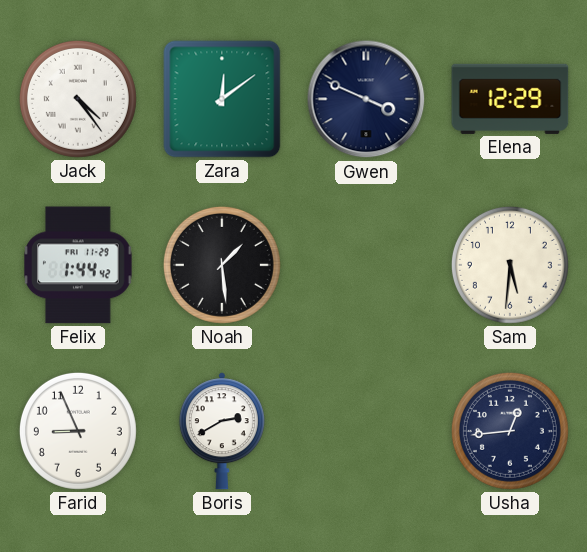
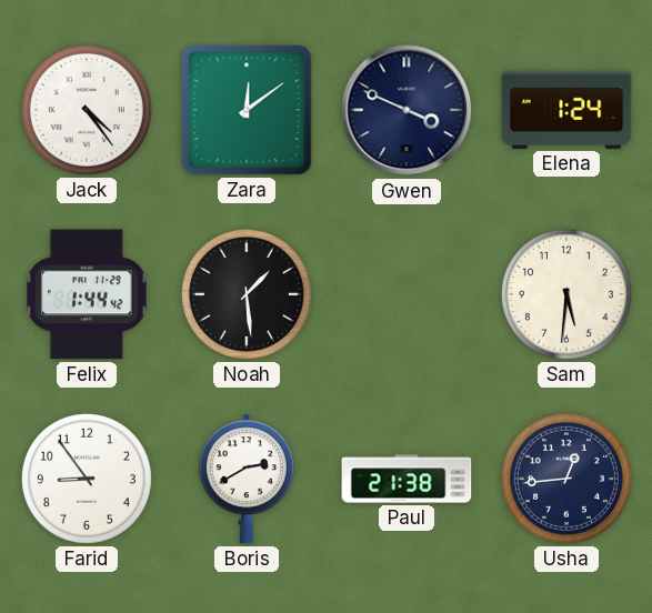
Elena: 12:29 -> 1:24 (566, 110)
Farid: 8:56 -> 8:54 (87, 479)
Paul: none -> 21:38 (407, 479)
